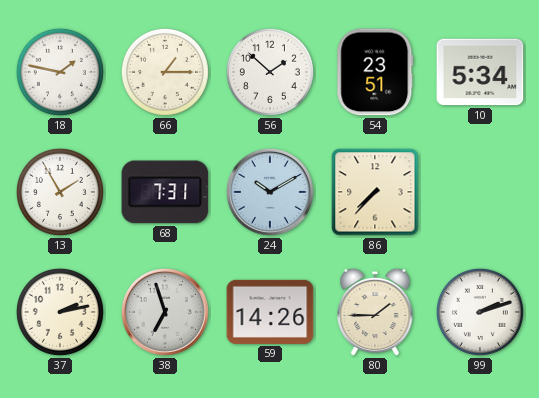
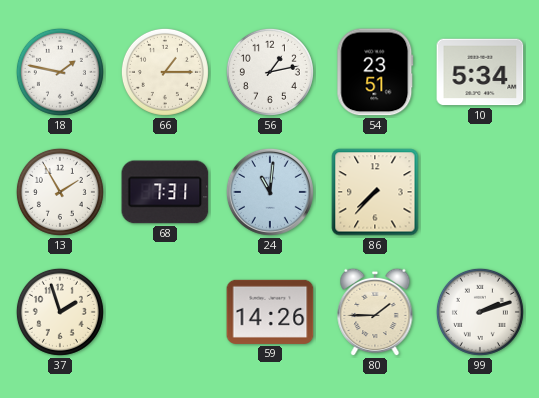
56: 1:52 -> 1:13 (270, 72)
24: 10:10 -> 11:01 (270, 192)
37: 2:13 -> 1:57 (60, 312)
38: 6:57 -> none (165, 312)
